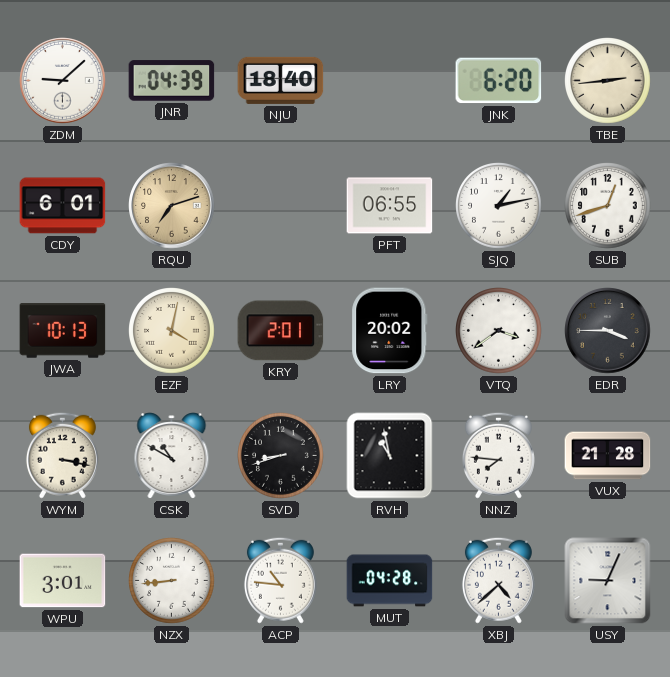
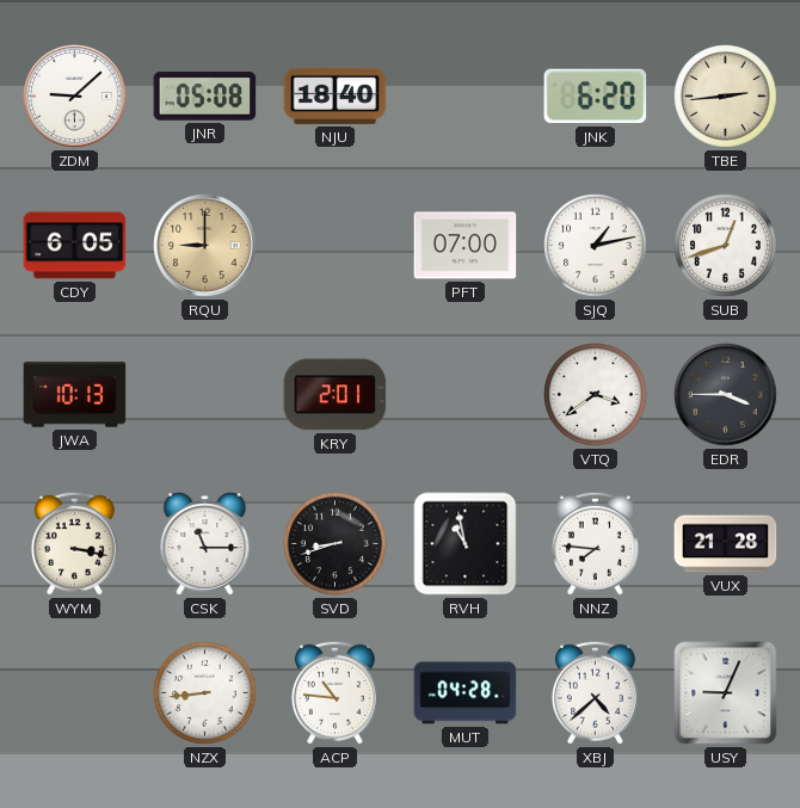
JNR: 04:39 -> 05:08 (205, 97)
CDY: 6:01 -> 6:05 (75, 246)
RQU: 7:12 -> 9:00 (205, 246)
PFT: 06:55 -> 07:00 (466, 246)
EZF: 4:02 -> none (172, 331)
LRY: 20:02 -> none (390, 331)
CSK: 10:50 -> 11:15 (205, 544)
WPU: 3:01 -> none (63, 581)
